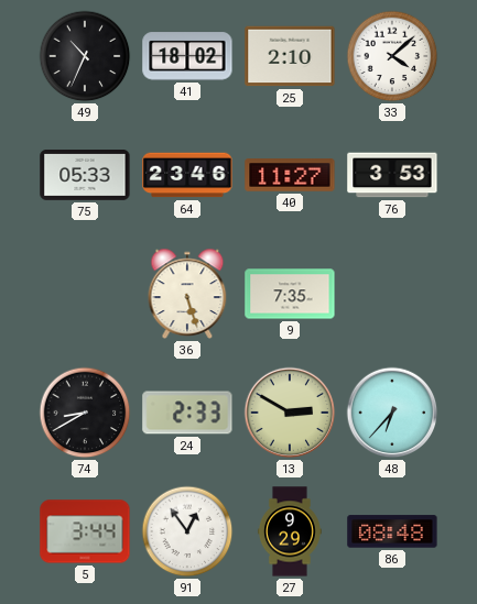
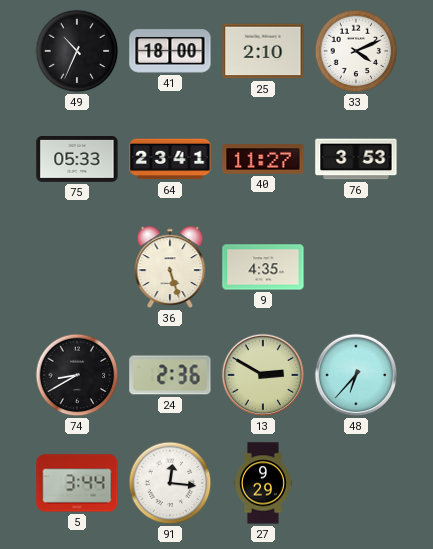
41: 18:02 -> 18:00 (170, 51)
33: 4:08 -> 4:11 (356, 51)
64: 23:46 -> 23:41 (170, 159)
9: 7:35 -> 4:35 (263, 267)
24: 2:33 -> 2:36 (170, 375)
91: 12:54 -> 12:16 (170, 483)
86: 08:48 -> none (392, 531)
